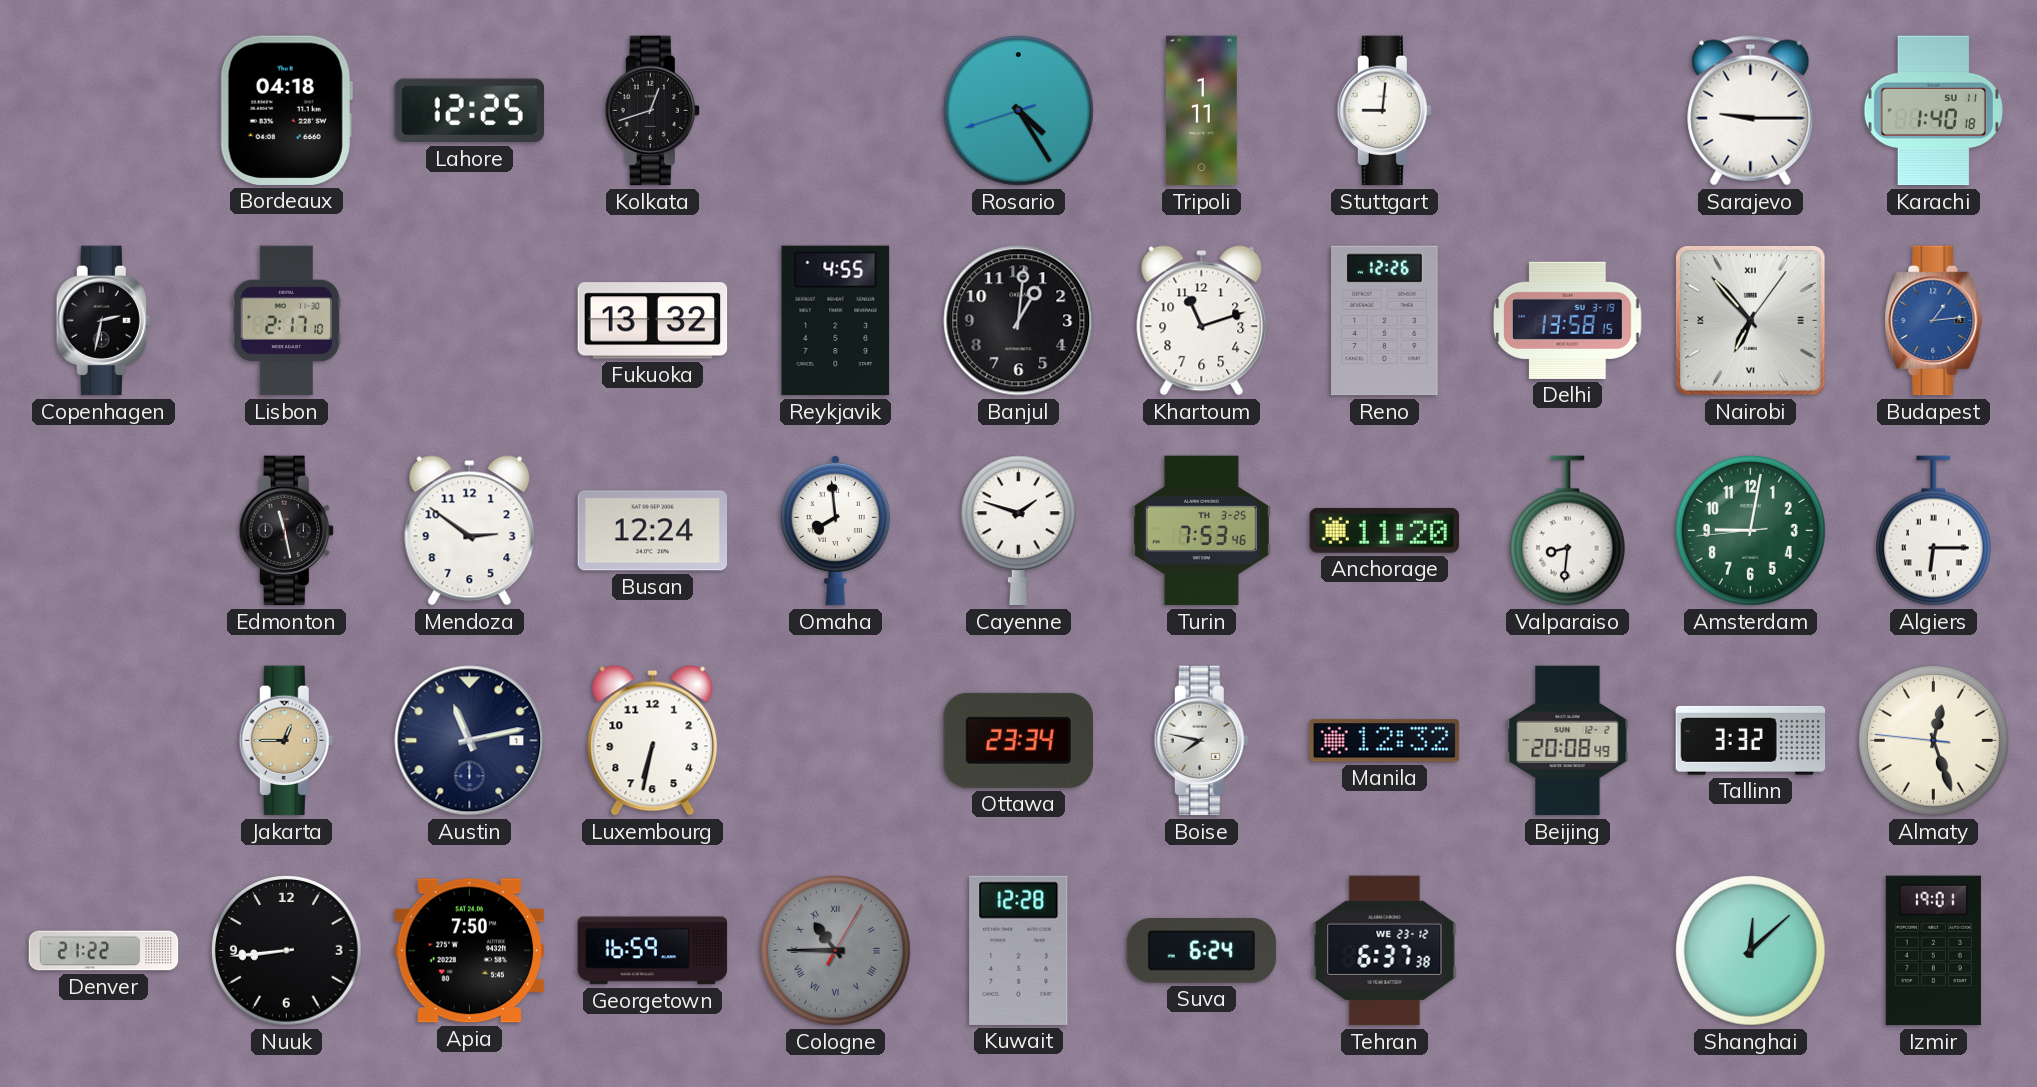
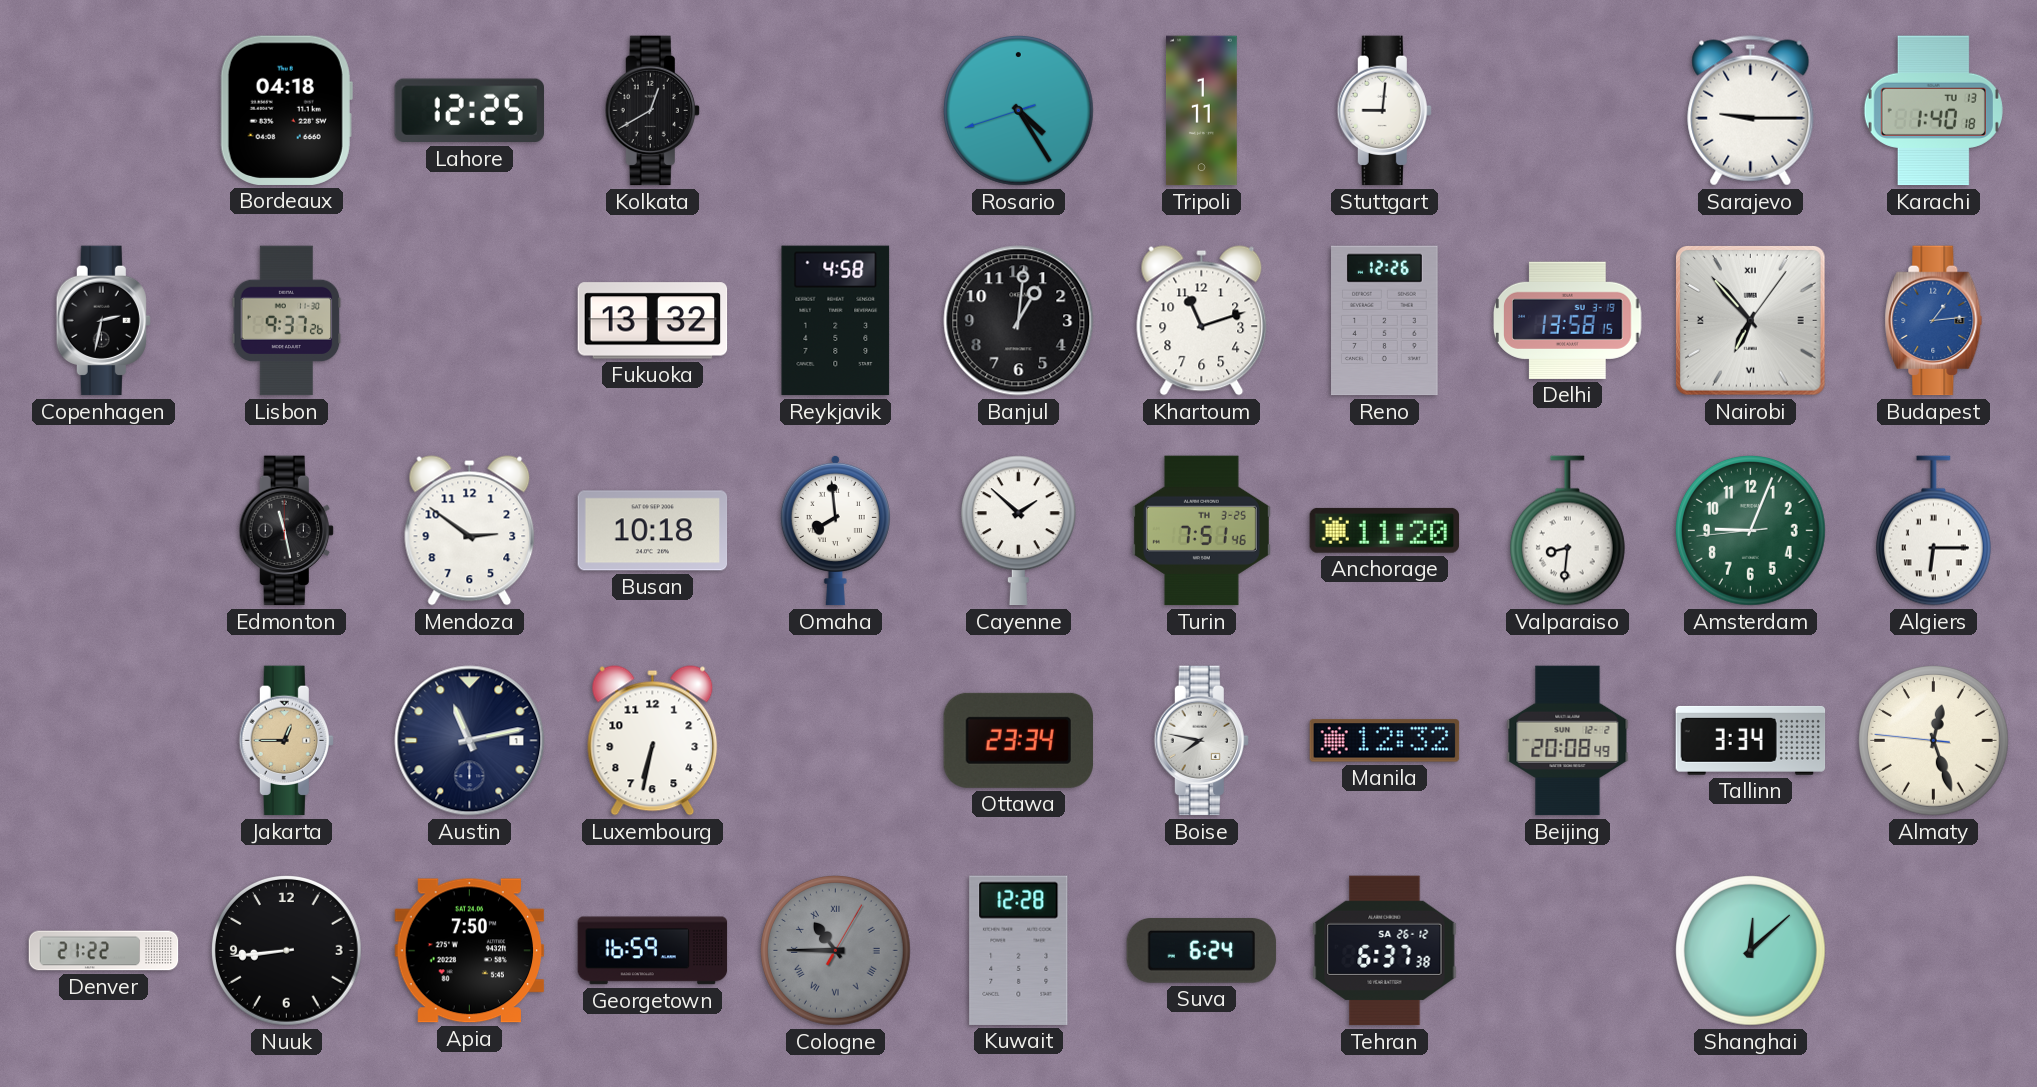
Kolkata: 12:42 -> 12:40 (652, 111)
Karachi date: SU 11 -> TU 13 (1933, 111)
Lisbon: 2:17 -> 9:37 (287, 321)
Reykjavik: 4:55 -> 4:58 (836, 321)
Busan: 12:24 -> 10:18 (653, 531)
Cayenne: 1:48 -> 1:52 (1018, 531)
Turin: 7:53 -> 7:51 (1201, 531)
Amsterdam: 9:01 -> 9:03 (1751, 531)
Tallinn: 3:32 -> 3:34 (1751, 740)
Tehran date: WE 23-12 -> SA 26-12 (1385, 951)
Izmir: 19:01 -> none (1933, 951)
